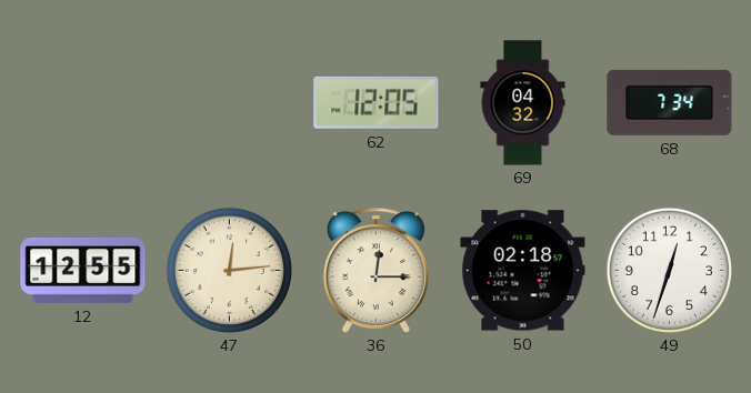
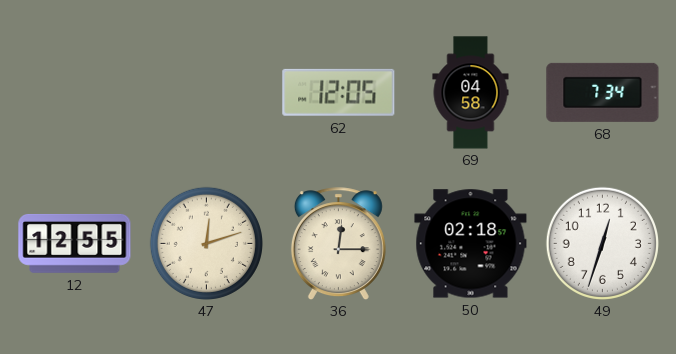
69: 04:32 -> 04:58 (471, 93)
47: 12:14 -> 12:12 (206, 243)
